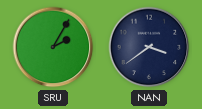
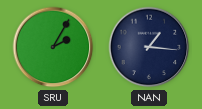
NAN: 3:39 -> 1:16 (149, 47)
